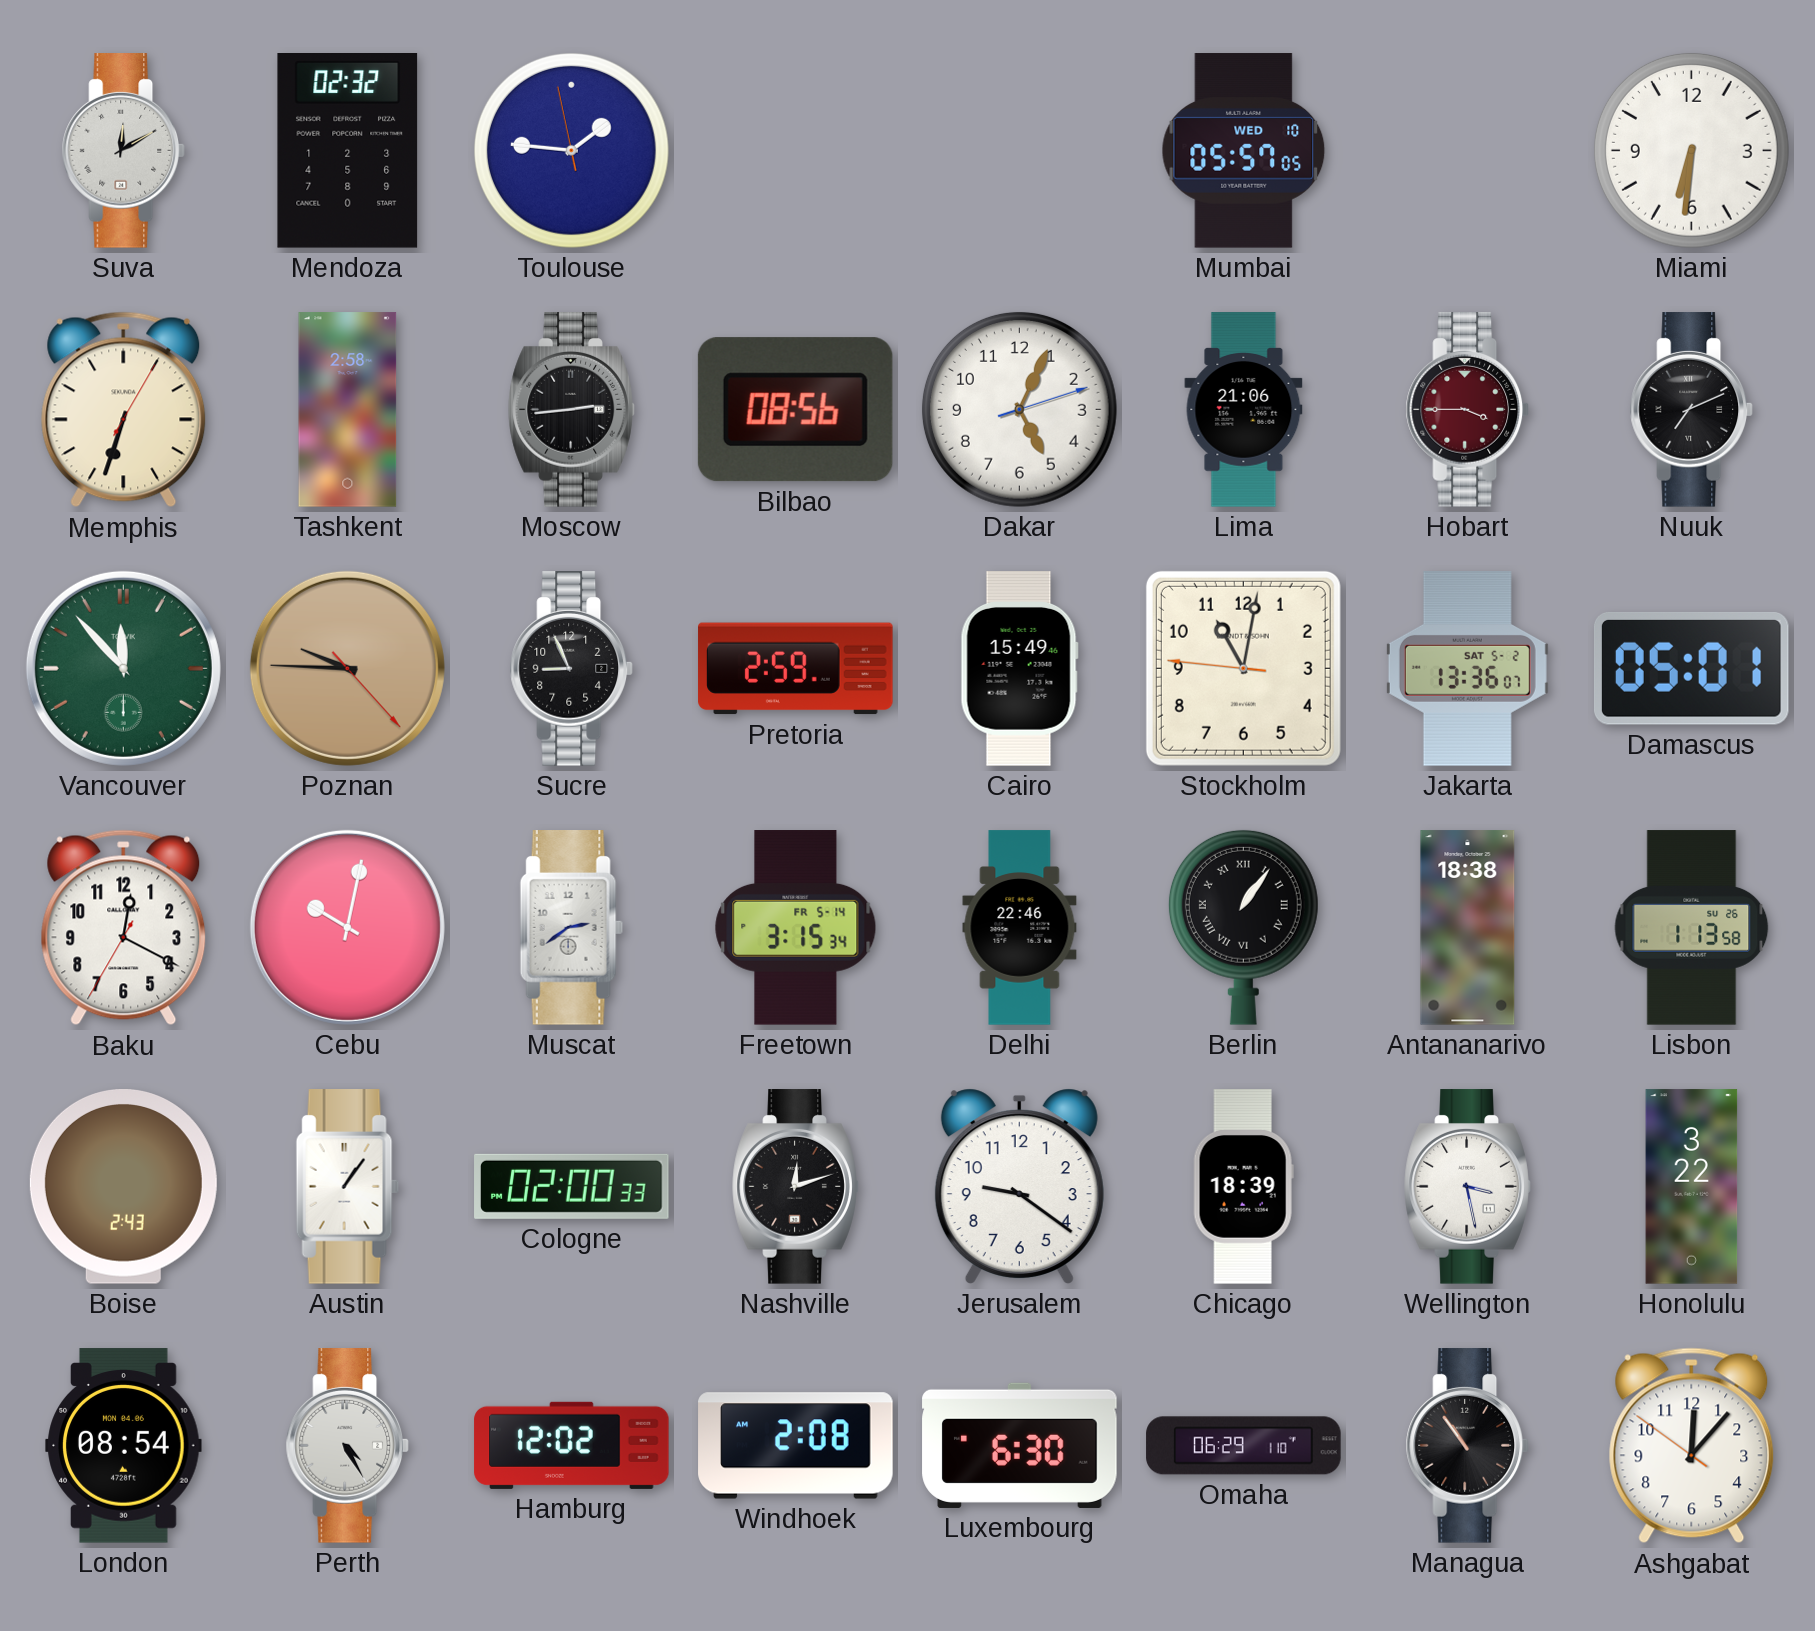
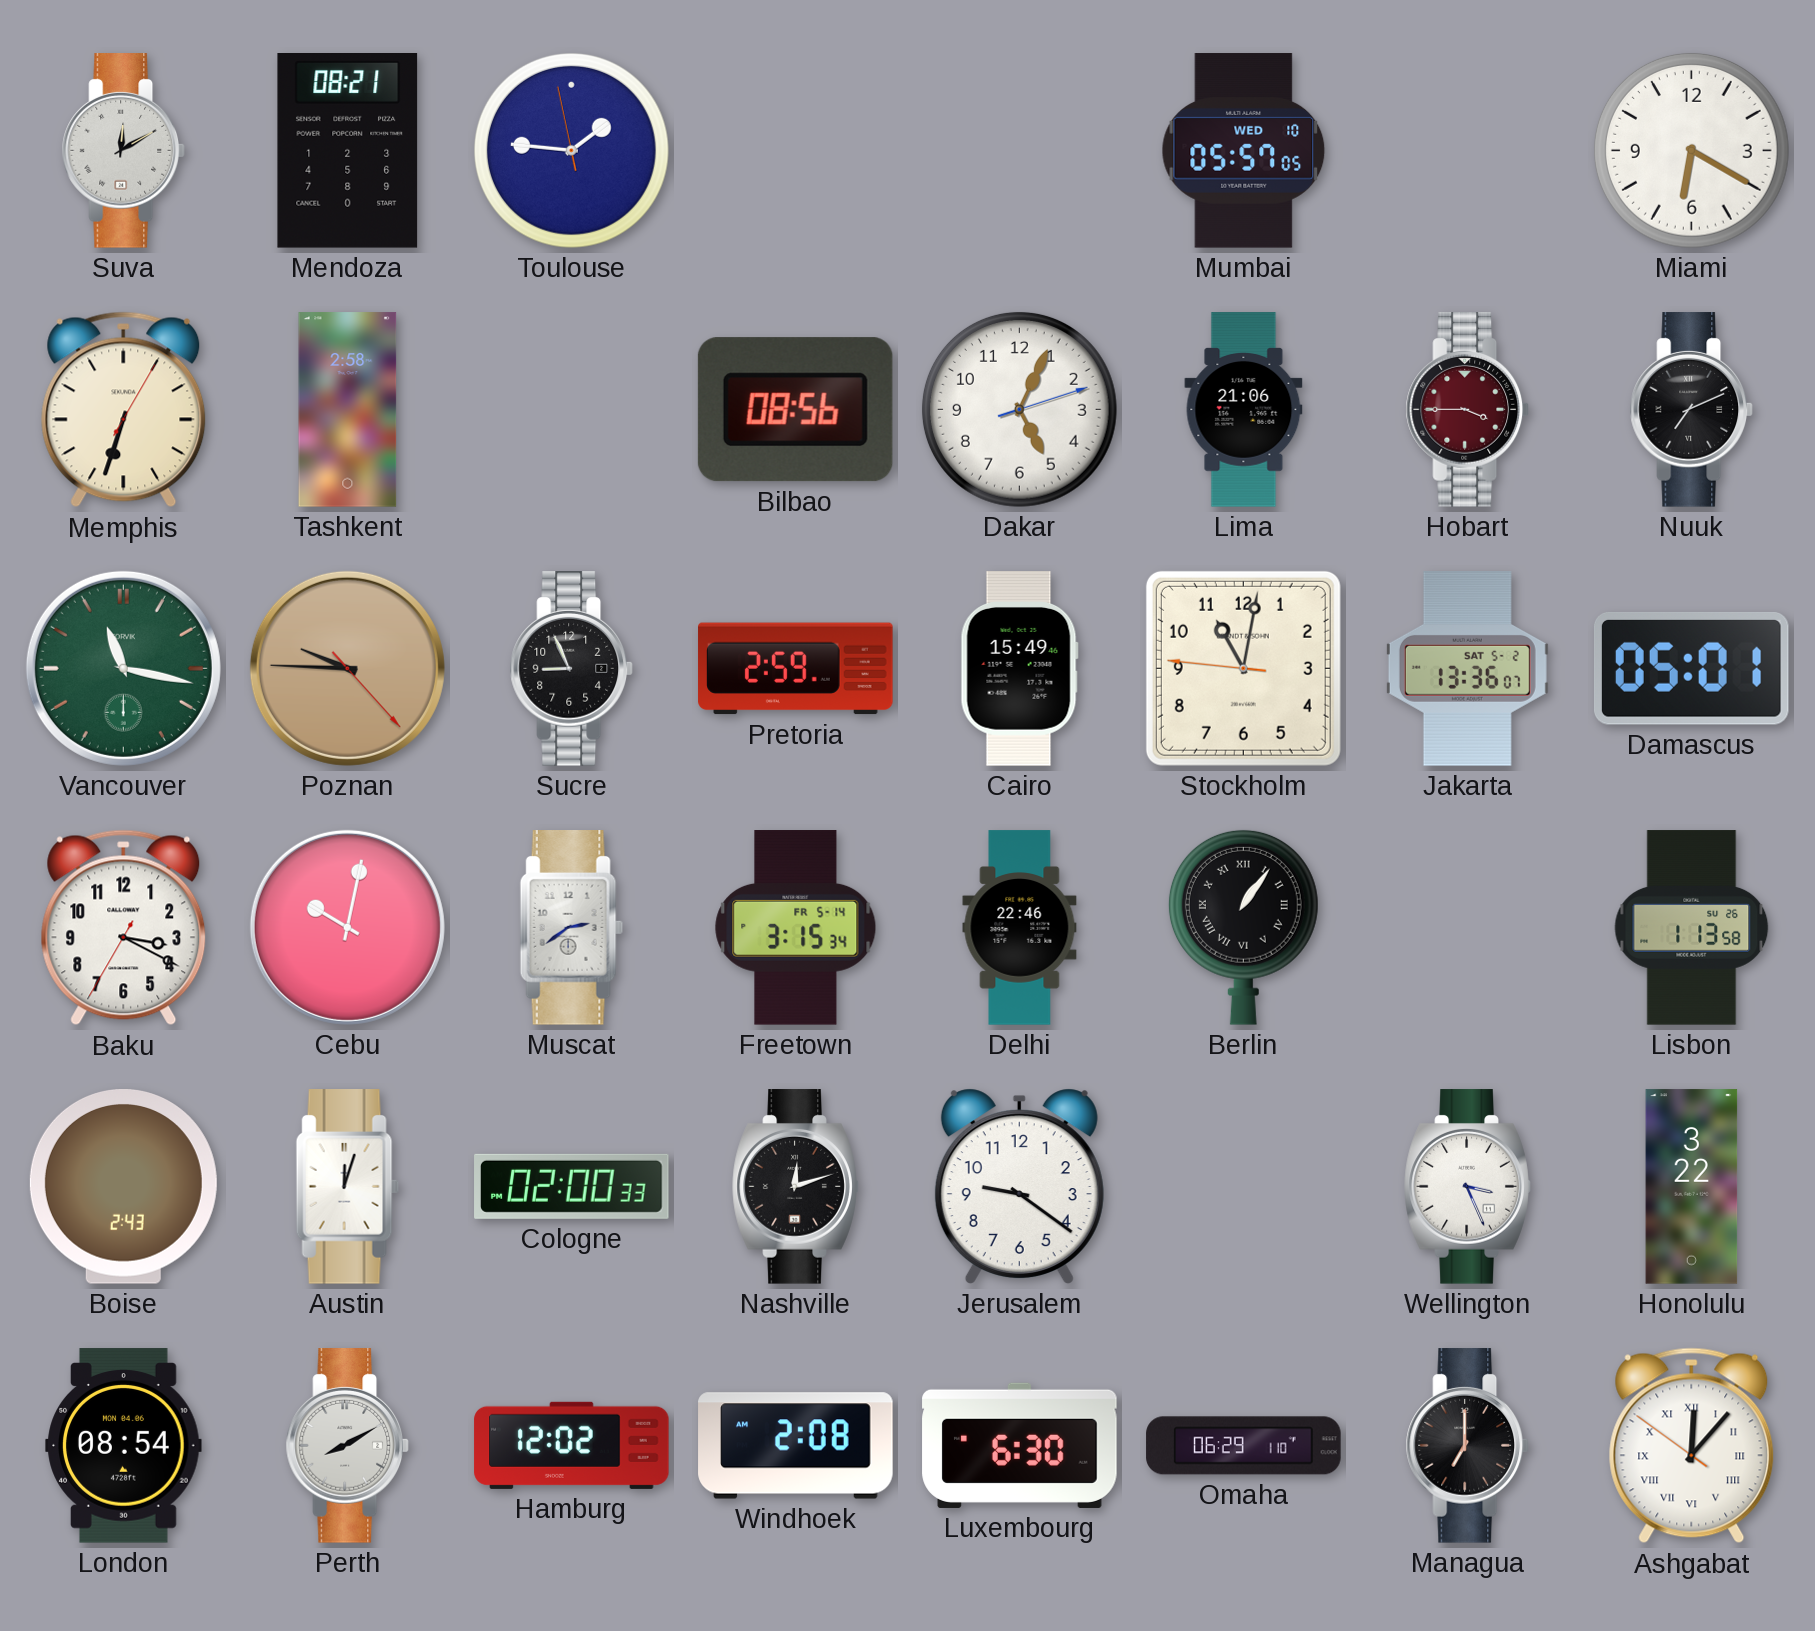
Mendoza: 02:32 -> 08:21 (348, 151)
Miami: 6:31 -> 6:20 (1691, 150)
Moscow: 2:44 -> none (572, 410)
Vancouver: 11:53 -> 11:17 (123, 668)
Baku: 12:19 -> 3:19 (124, 928)
Antananarivo: 18:38 -> none (1468, 928)
Austin: 1:06 -> 12:03 (347, 1187)
Chicago: 18:39 -> none (1243, 1187)
Wellington: 3:28 -> 3:26 (1468, 1187)
Perth: 4:25 -> 8:10 (347, 1446)
Managua: 10:54 -> 7:00 (1467, 1446)
Ashgabat numerals: Arabic -> Roman (1692, 1446)
